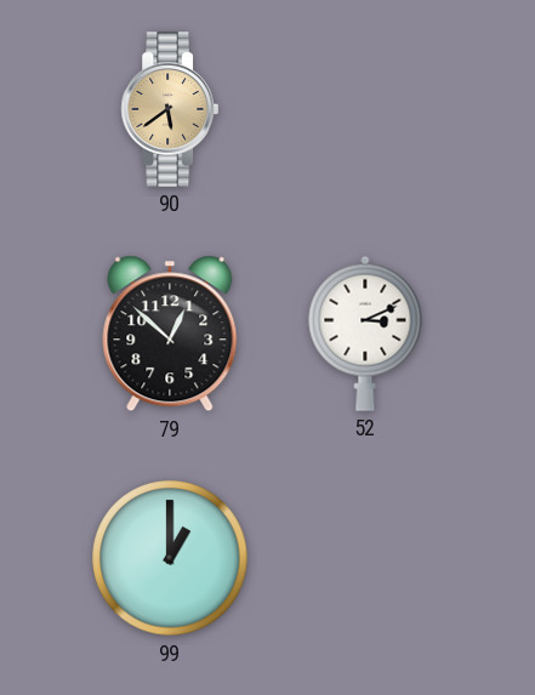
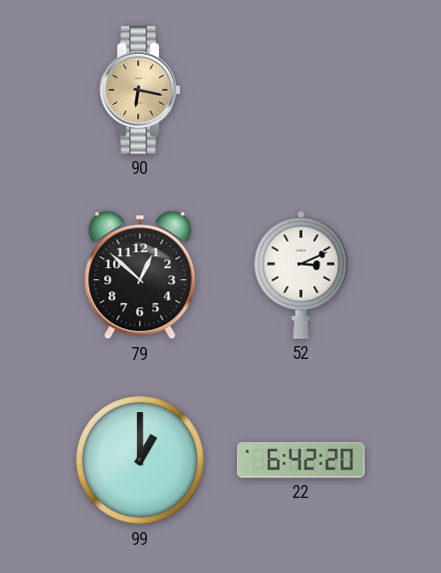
90: 5:39 -> 6:17 (139, 90)
22: none -> 6:42 (301, 460)
